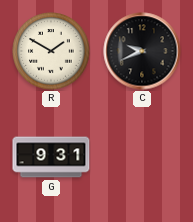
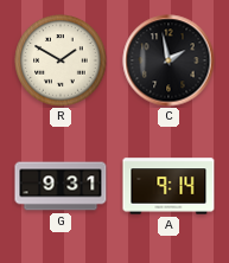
C: 9:41 -> 1:58 (168, 60)
A: none -> 9:14 (168, 186)
